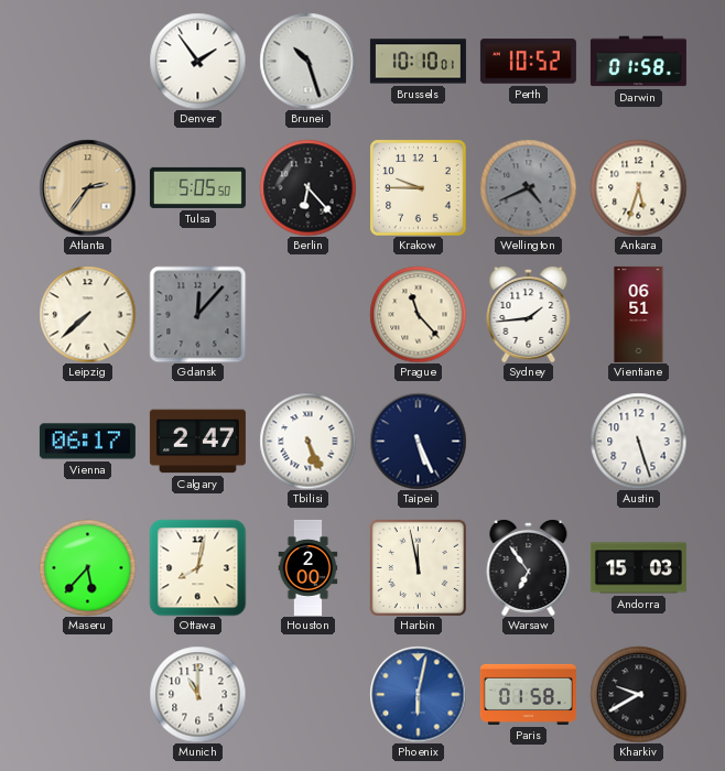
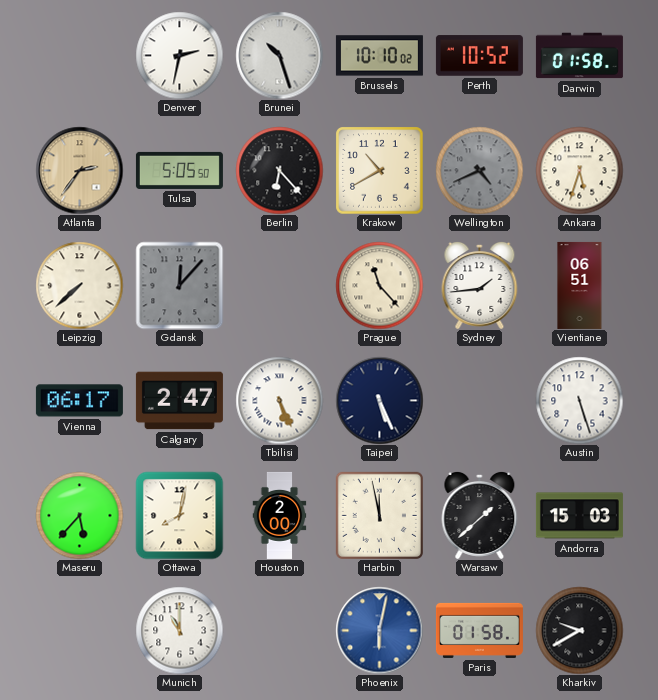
Denver: 1:54 -> 2:32 (179, 55)
Brussels: 10:10:01 -> 10:10:02 (379, 56)
Krakow: 9:45 -> 10:40 (379, 170)
Warsaw: 6:54 -> 1:38 (480, 515)
